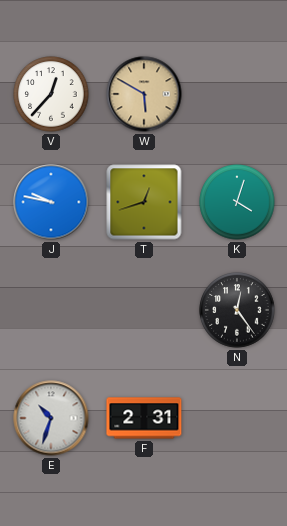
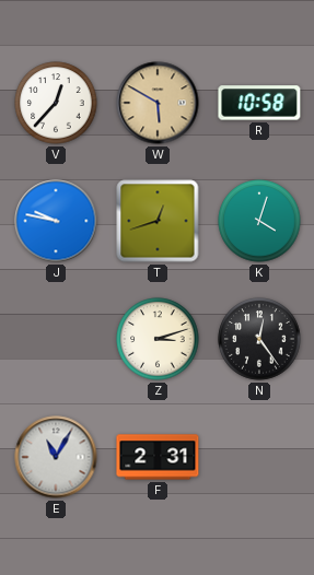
R: none -> 10:58 (259, 103)
Z: none -> 3:12 (158, 339)
E: 10:33 -> 11:05 (56, 457)
